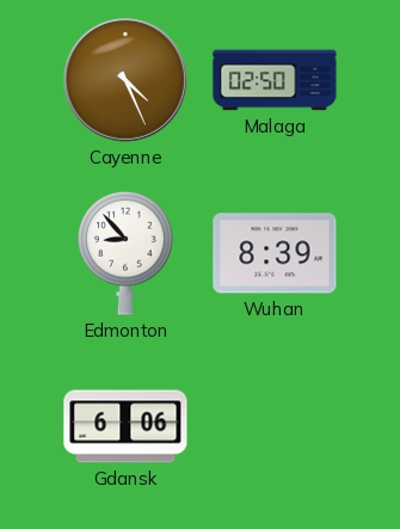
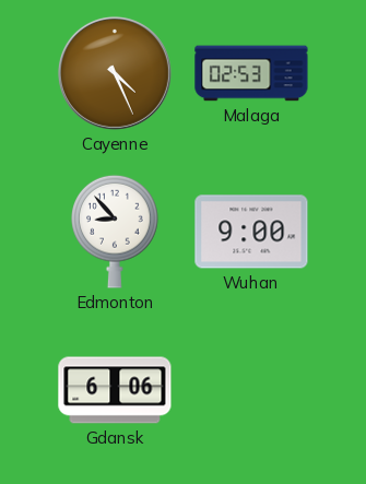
Malaga: 02:50 -> 02:53 (251, 73)
Wuhan: 8:39 -> 9:00 (251, 232)
